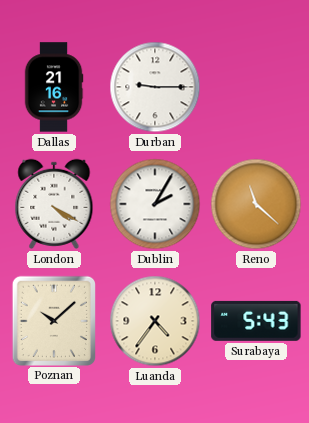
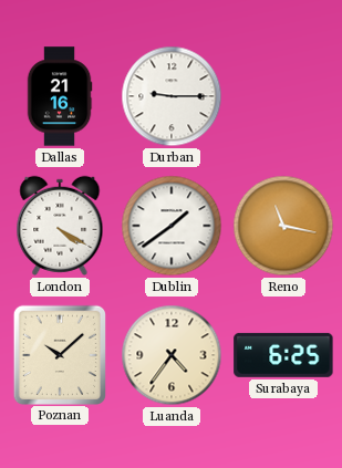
Dublin: 2:05 -> 1:39 (172, 226)
Reno: 11:22 -> 11:17 (283, 226)
Surabaya: 5:43 -> 6:25 (283, 355)
